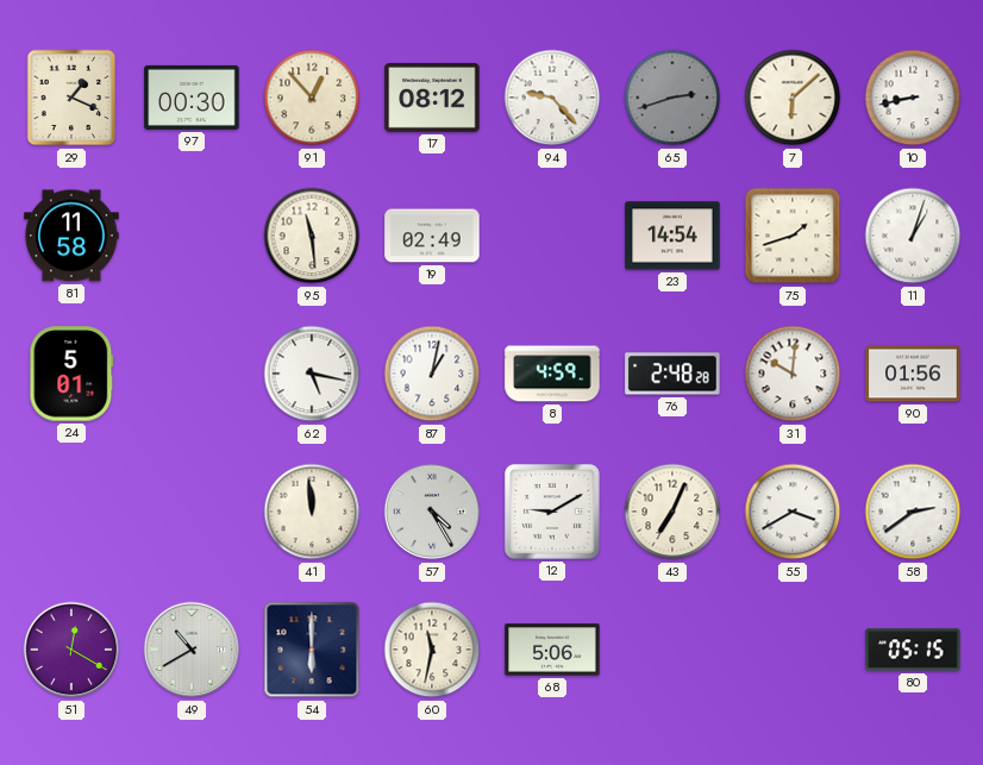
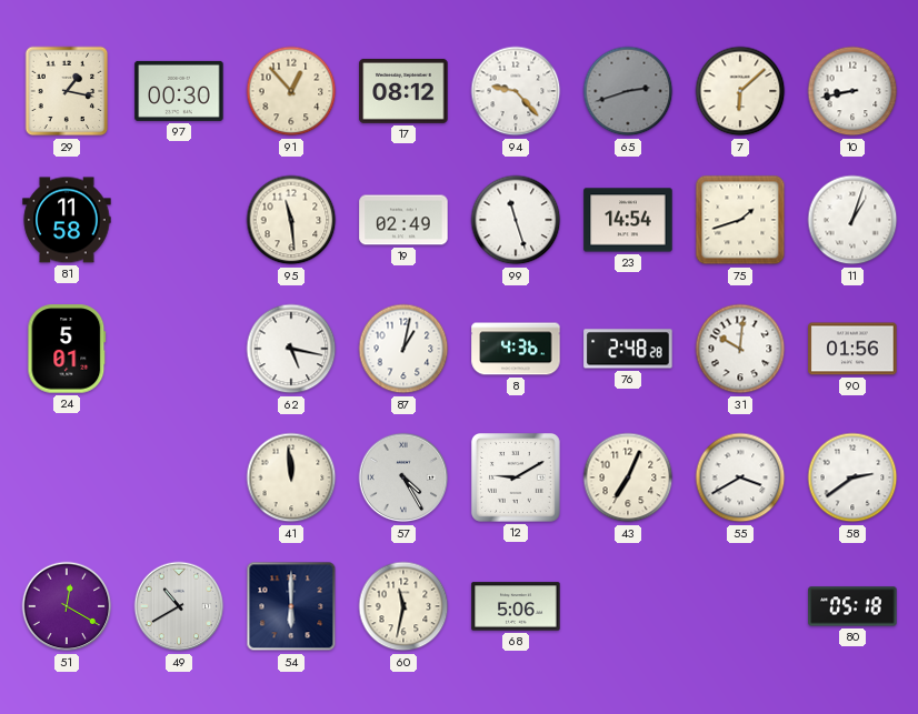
29: 1:19 -> 1:17 (67, 91)
99: none -> 11:27 (516, 220)
8: 4:59 -> 4:36 (516, 349)
80: 05:15 -> 05:18 (852, 606)
